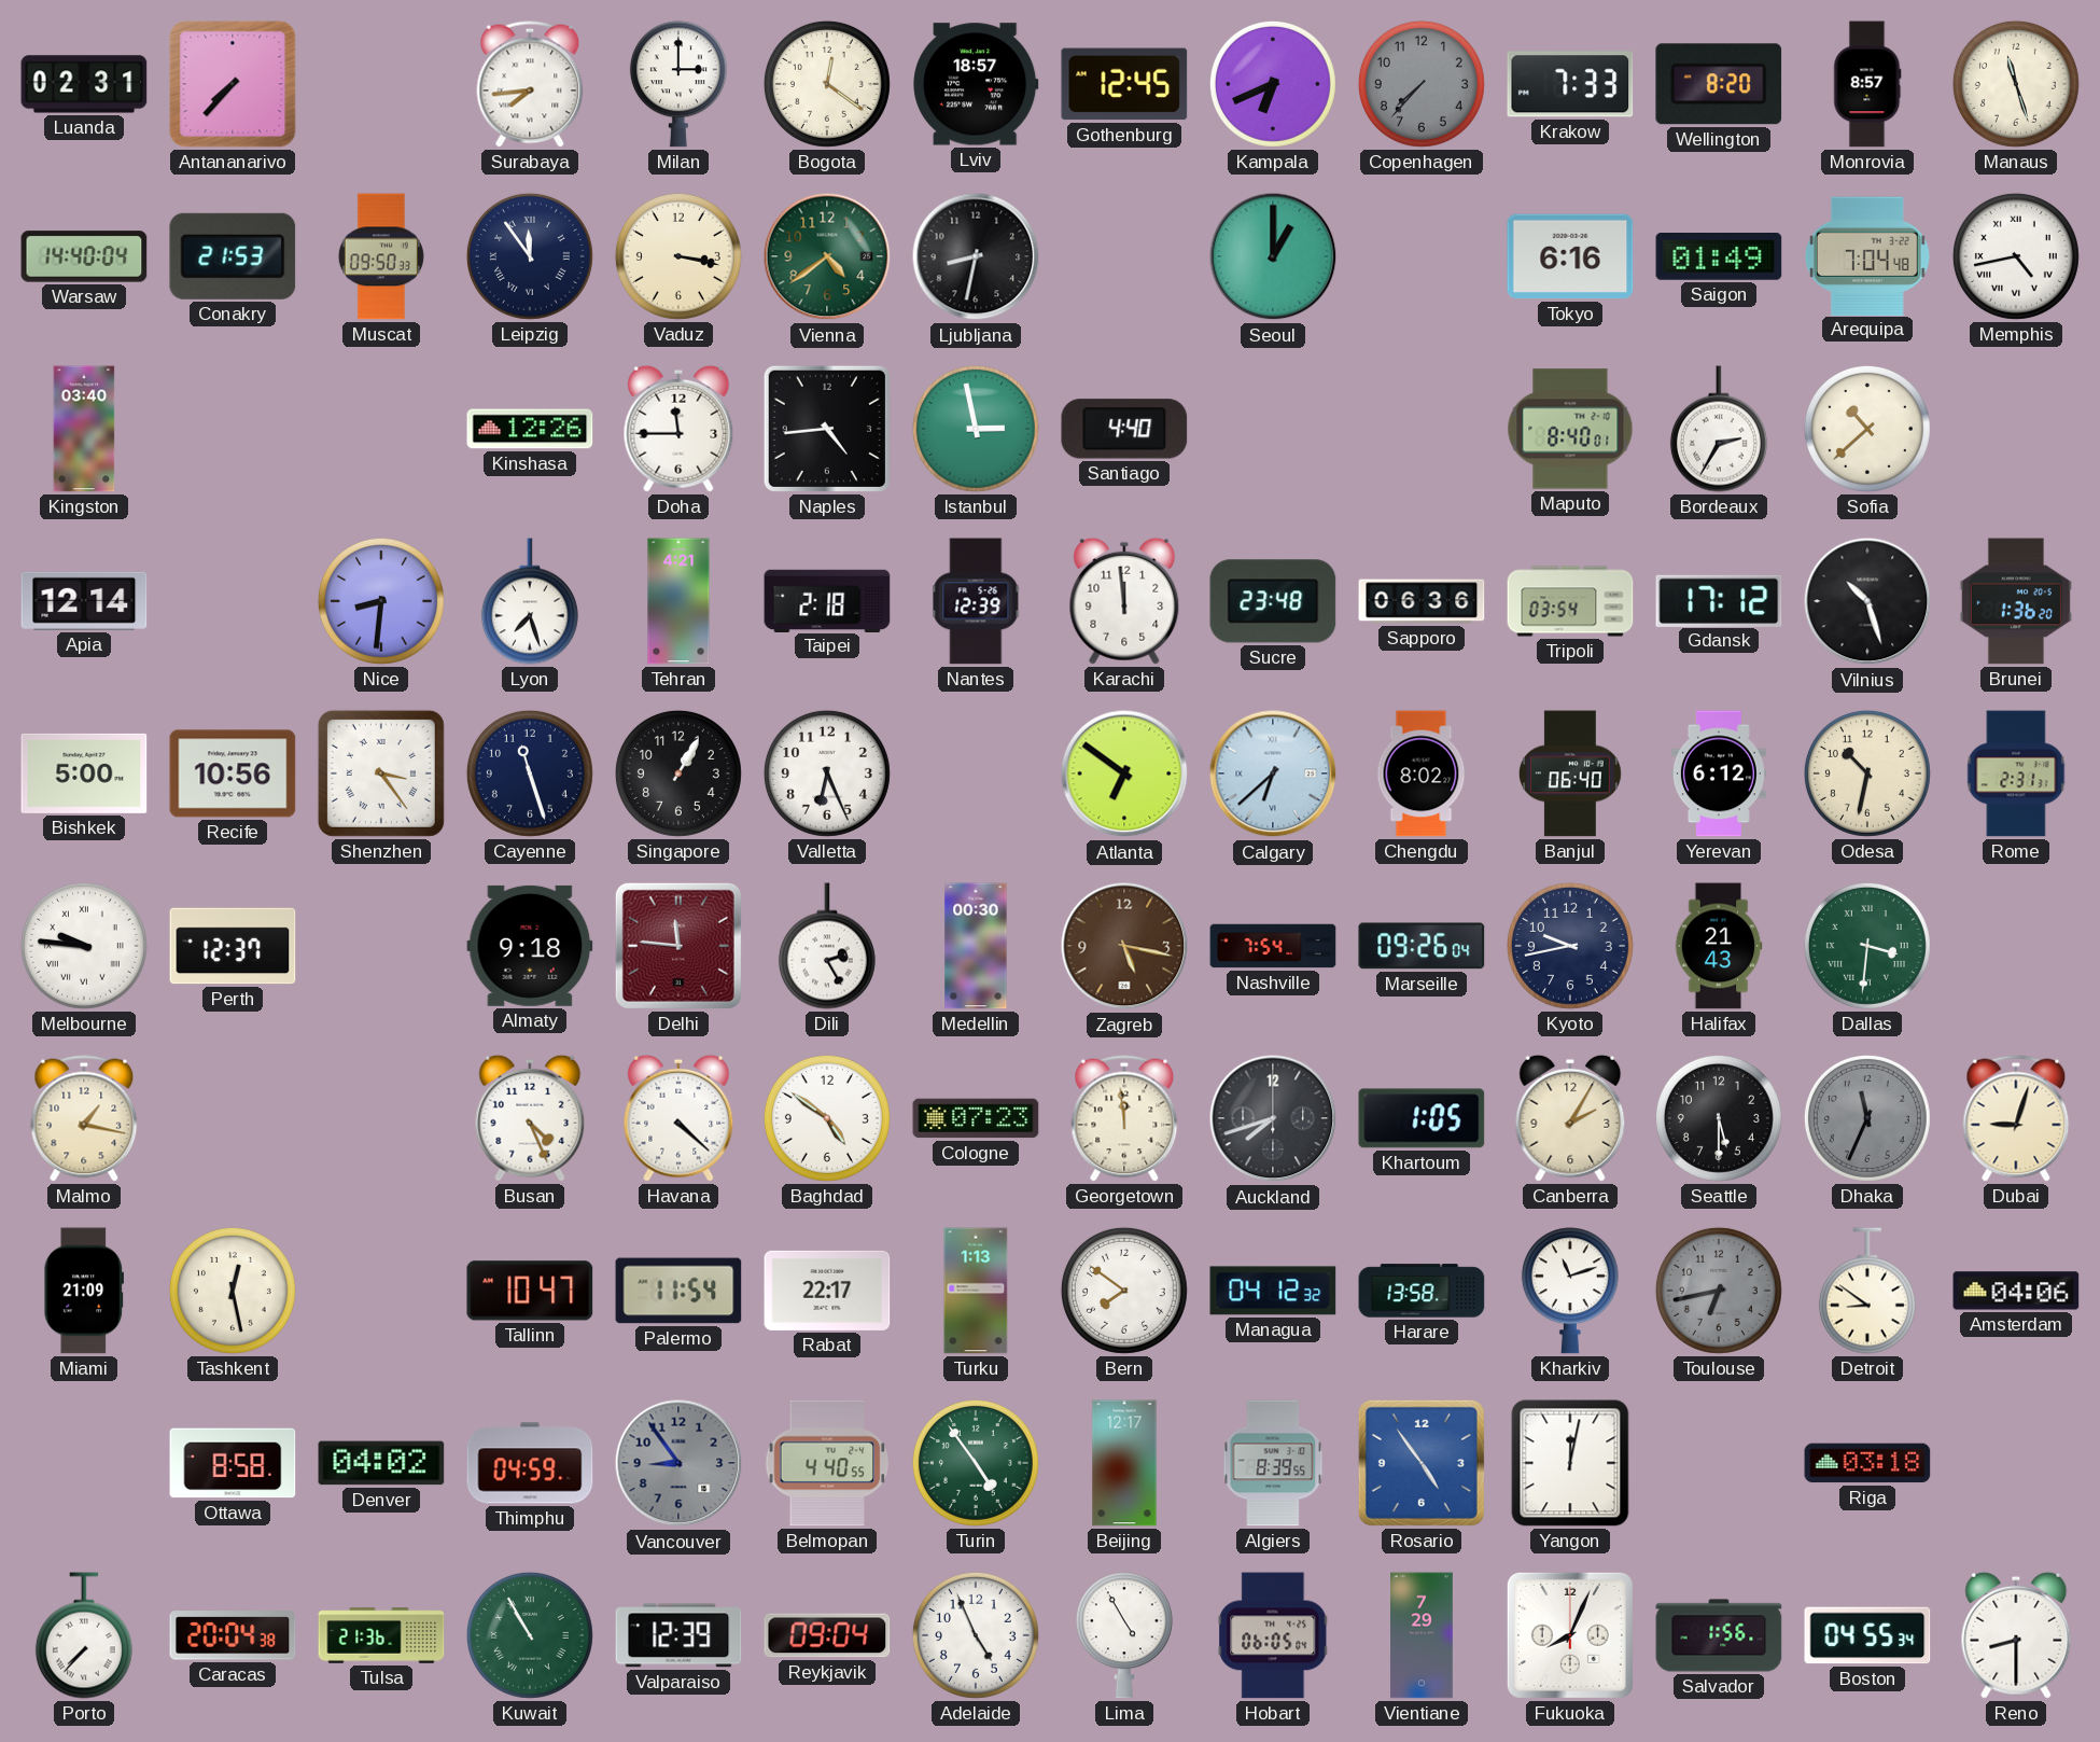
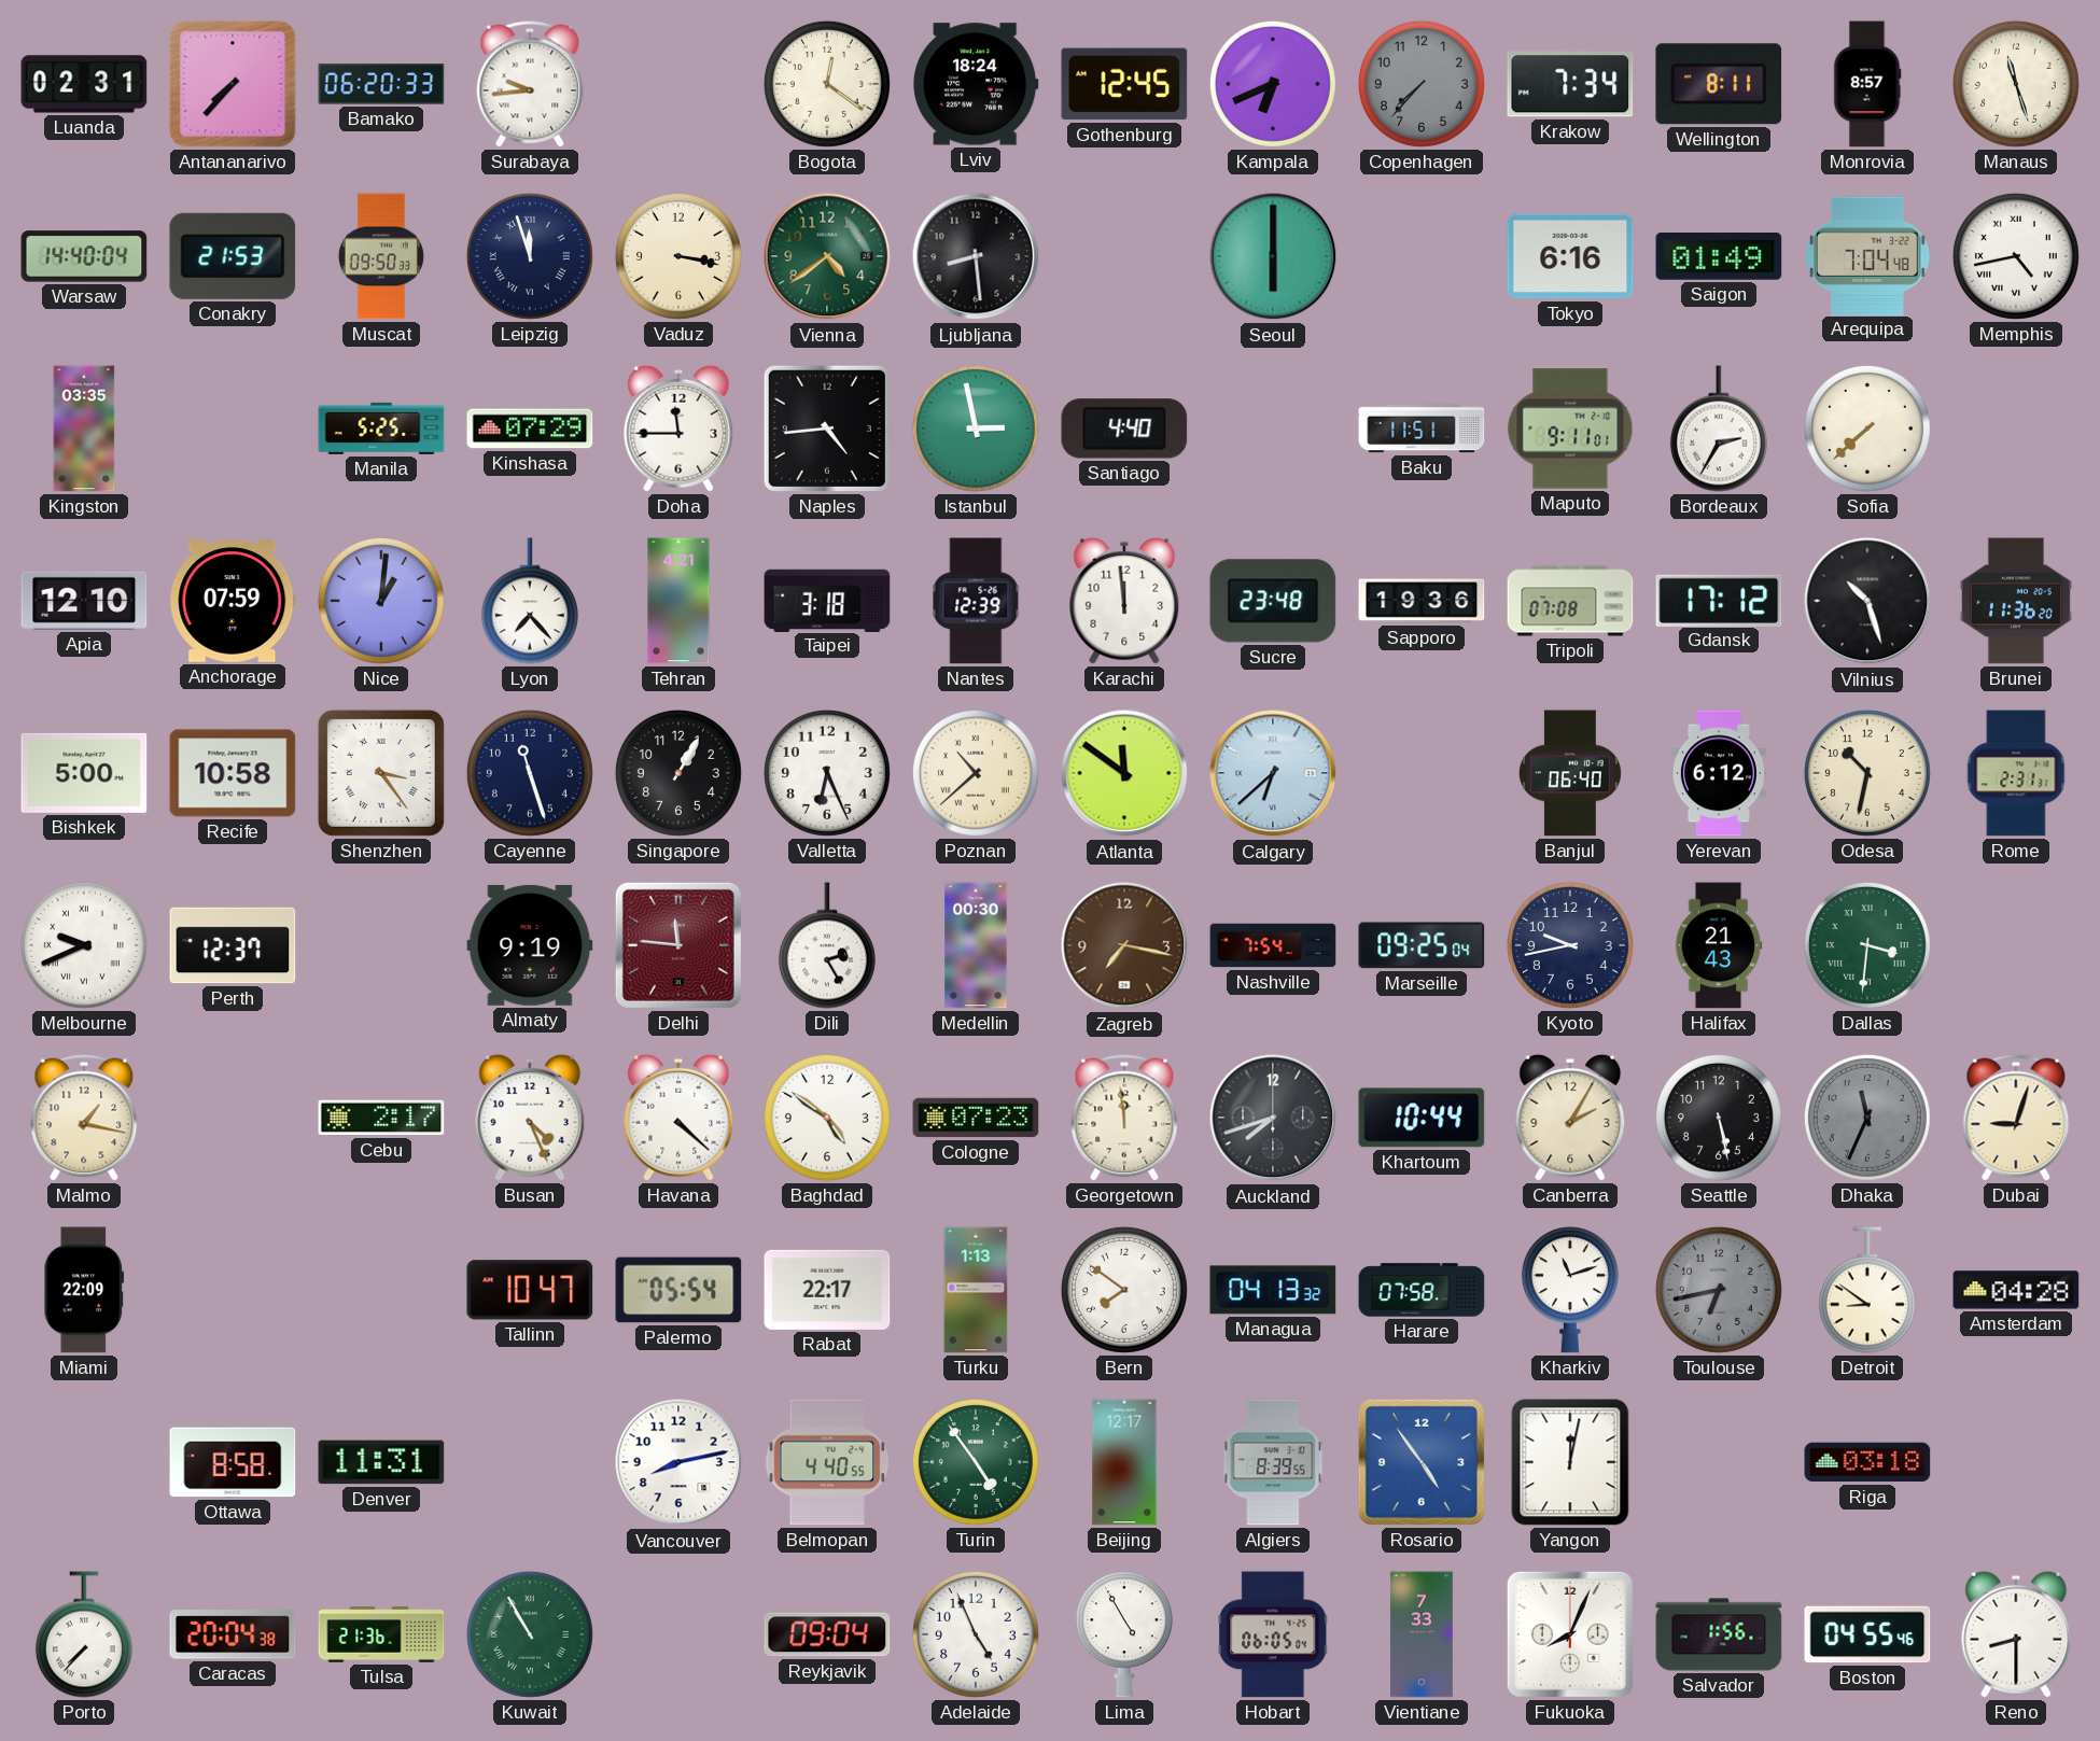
Bamako: none -> 06:20 (381, 84)
Surabaya: 7:44 -> 9:44 (530, 84)
Milan: 3:00 -> none (678, 84)
Lviv: 18:57 -> 18:24 (976, 84)
Krakow: 7:33 -> 7:34 (1570, 84)
Wellington: 8:20 -> 8:11 (1719, 84)
Leipzig: 11:54 -> 11:57 (530, 256)
Ljubljana: 8:32 -> 8:29 (976, 256)
Seoul: 1:00 -> 6:00 (1273, 256)
Kingston: 03:40 -> 03:35 (84, 429)
Manila: none -> 5:25 (381, 429)
Kinshasa: 12:26 -> 07:29 (530, 429)
Baku: none -> 11:51 (1422, 429)
Maputo: 8:40 -> 9:11 (1570, 429)
Sofia: 10:38 -> 7:38 (1867, 429)
Apia: 12:14 -> 12:10 (84, 601)
Anchorage: none -> 07:59 (233, 601)
Nice: 8:31 -> 1:01 (381, 601)
Lyon: 7:27 -> 7:23 (530, 601)
Taipei: 2:18 -> 3:18 (827, 600)
Sapporo: 06:36 -> 19:36 (1422, 601)
Tripoli: 03:54 -> 07:08 (1570, 601)
Brunei: 1:36 -> 11:36 (2016, 601)
Recife: 10:56 -> 10:58 (233, 773)
Poznan: none -> 10:38 (976, 773)
Atlanta: 6:51 -> 11:51 (1124, 773)
Chengdu: 8:02 -> none (1422, 774)
Melbourne: 9:46 -> 9:41 (84, 945)
Almaty: 9:18 -> 9:19 (530, 945)
Zagreb: 5:17 -> 7:17 (1124, 945)
Marseille: 09:26 -> 09:25 (1422, 945)
Cebu: none -> 2:17 (381, 1118)
Khartoum: 1:05 -> 10:44 (1422, 1118)
Seattle: 5:30 -> 5:28 (1719, 1118)
Miami: 21:09 -> 22:09 (83, 1290)
Tashkent: 12:28 -> none (233, 1291)
Palermo: 11:54 -> 05:54 (678, 1290)
Managua: 04:12 -> 04:13 (1273, 1290)
Harare: 13:58 -> 07:58 (1422, 1290)
Amsterdam: 04:06 -> 04:28 (2016, 1290)
Denver: 04:02 -> 11:31 (381, 1462)
Thimphu: 04:59 -> none (530, 1463)
Vancouver: 8:54 -> 8:13 (678, 1462)
Vancouver dial: grey -> white (678, 1462)
Valparaiso: 12:39 -> none (678, 1635)
Vientiane: 7:29 -> 7:33 (1423, 1634)
Boston: 04:55:34 -> 04:55:46 (1867, 1634)
